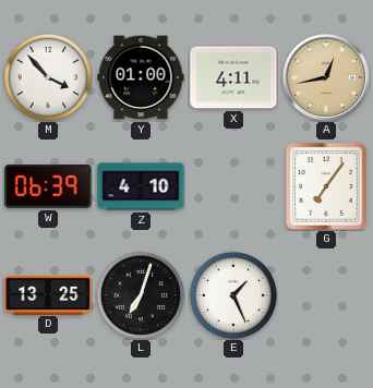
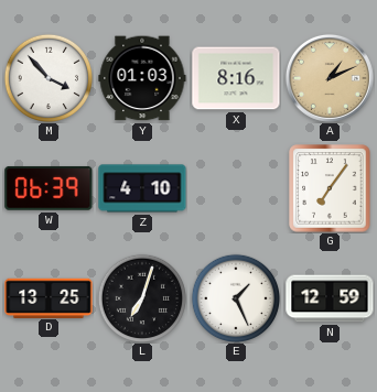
Y: 01:00 -> 01:03 (142, 78)
X: 4:11 -> 8:16 (236, 78)
A: 12:43 -> 1:11 (330, 78)
N: none -> 12:59 (330, 298)
